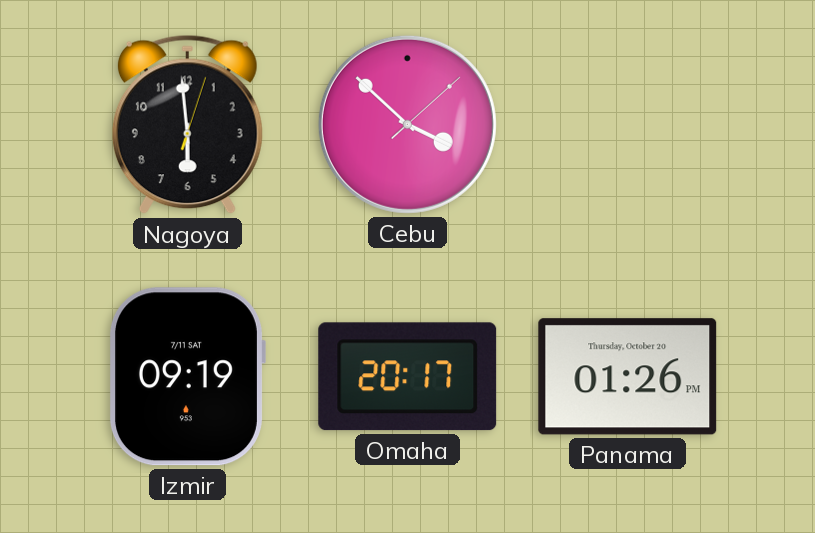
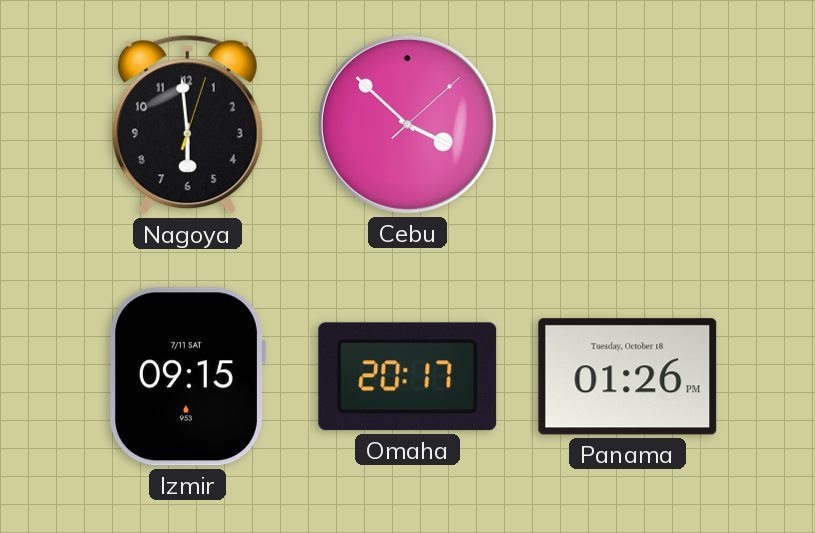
Izmir: 09:19 -> 09:15 (187, 377)
Panama date: Thursday, October 20 -> Tuesday, October 18 (628, 377)
